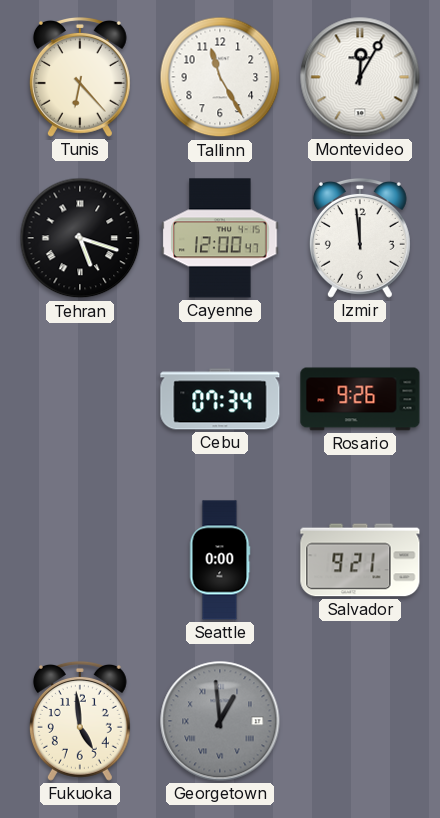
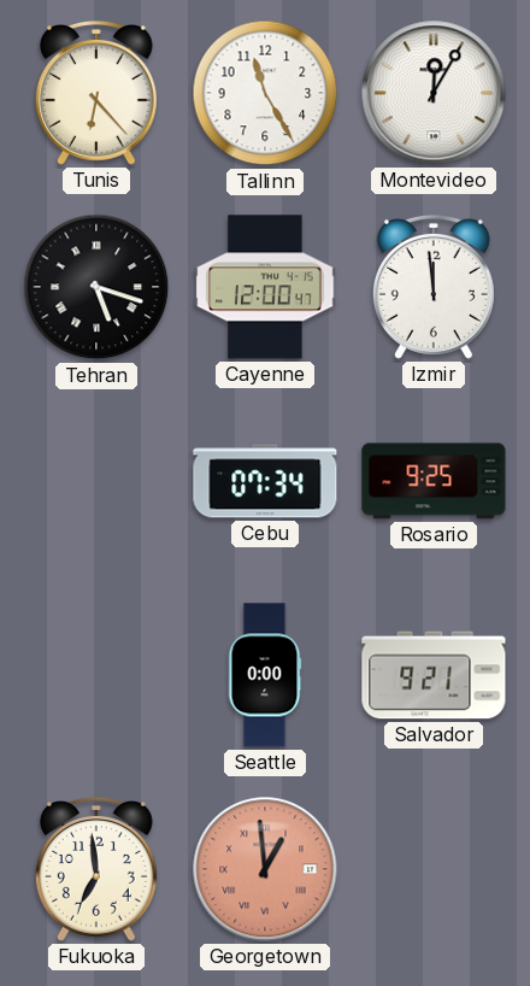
Rosario: 9:26 -> 9:25 (434, 481)
Fukuoka: 4:59 -> 6:59 (96, 870)
Georgetown dial: grey -> salmon (265, 869)
